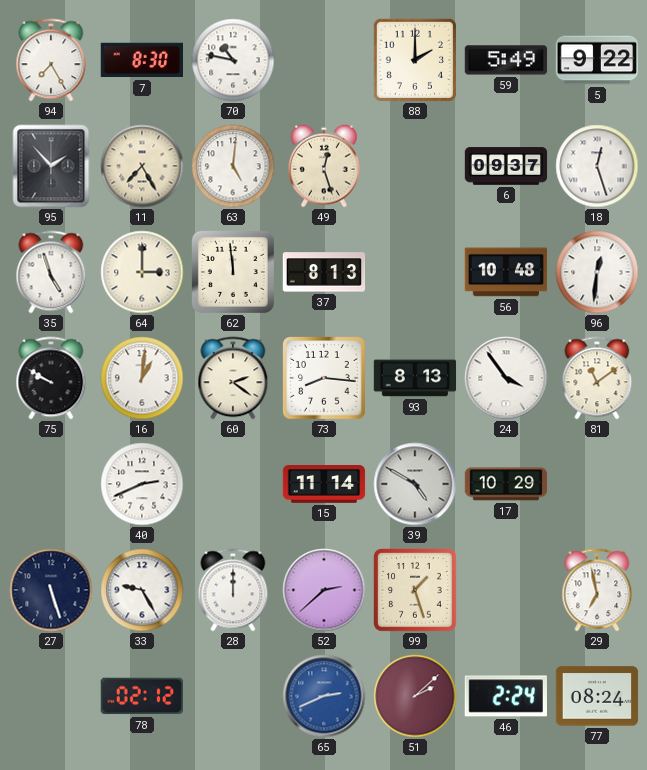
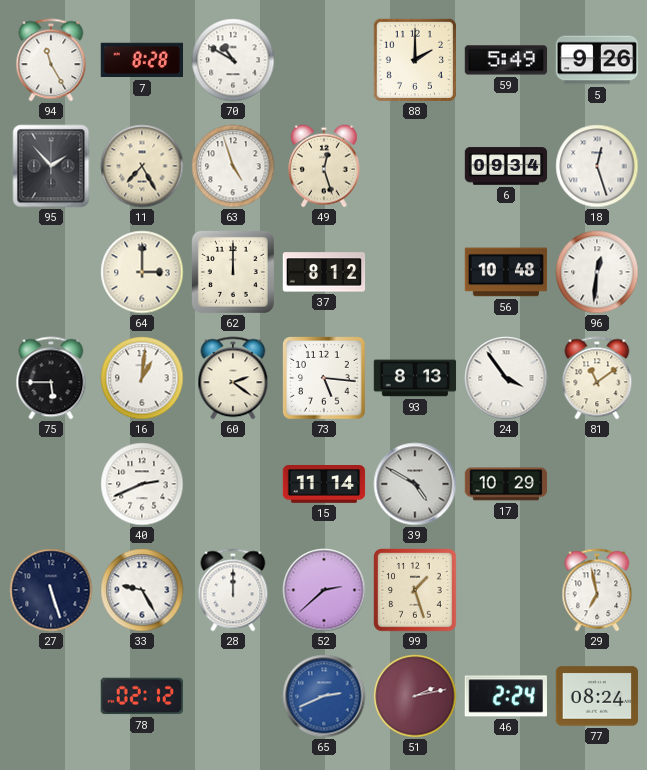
94: 7:25 -> 11:25 (51, 60)
7: 8:30 -> 8:28 (141, 60)
70: 10:47 -> 10:50 (233, 60)
5: 9:22 -> 9:26 (597, 60)
63: 5:01 -> 4:57 (233, 166)
6: 09:37 -> 09:34 (506, 166)
35: 4:57 -> none (51, 272)
62: 11:59 -> 12:00 (233, 272)
37: 8:13 -> 8:12 (324, 272)
75: 9:50 -> 5:45 (51, 378)
73: 8:16 -> 5:16 (324, 378)
51: 2:08 -> 2:13 (415, 696)
